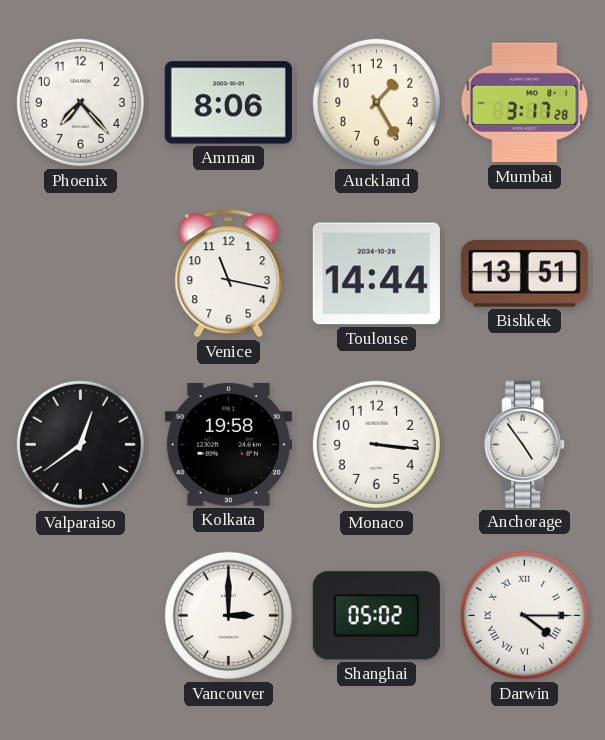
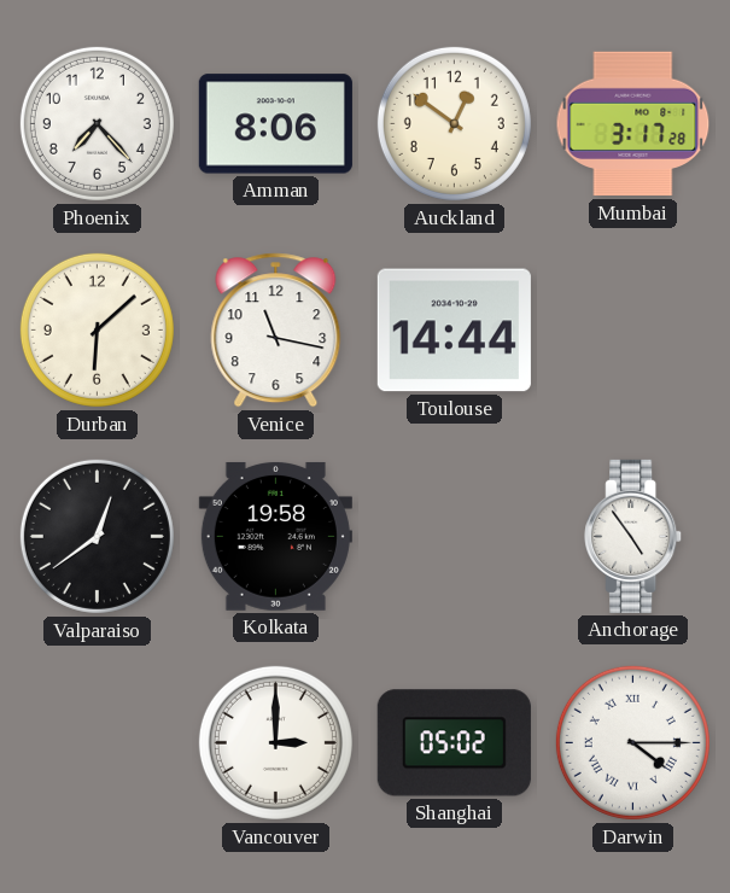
Auckland: 1:25 -> 12:51 (454, 123)
Durban: none -> 6:08 (97, 329)
Bishkek: 13:51 -> none (524, 274)
Monaco: 3:16 -> none (376, 444)
